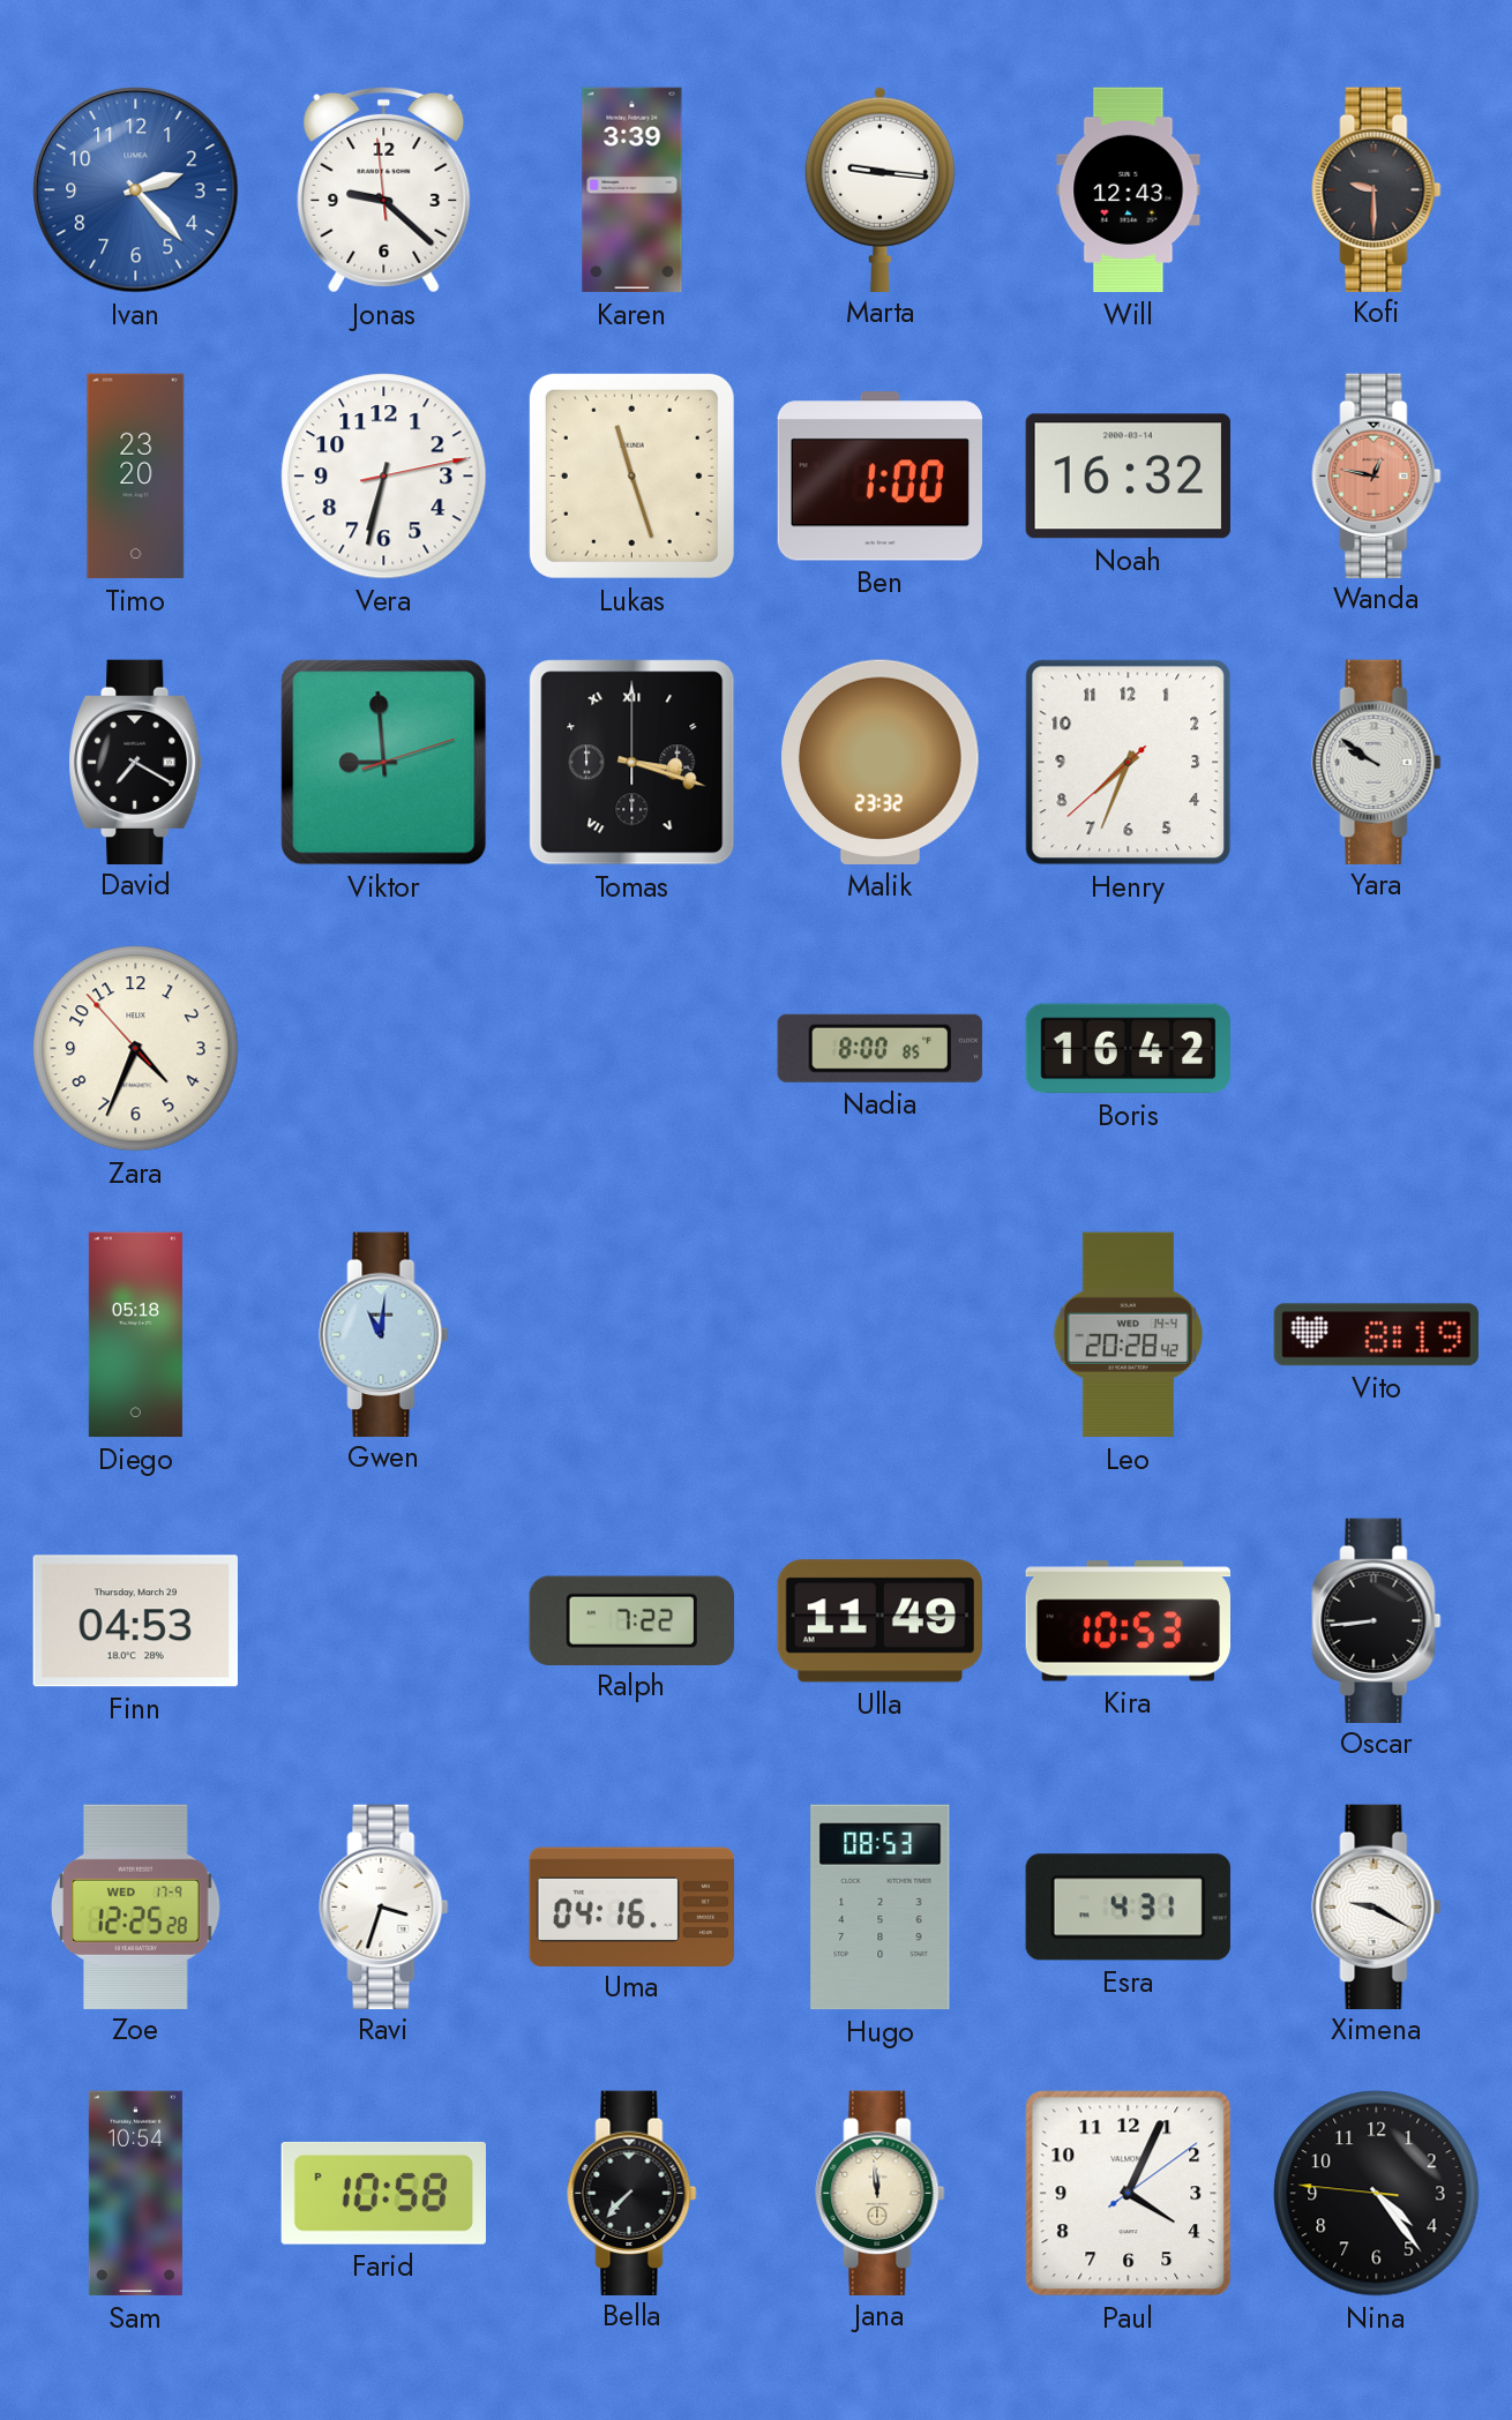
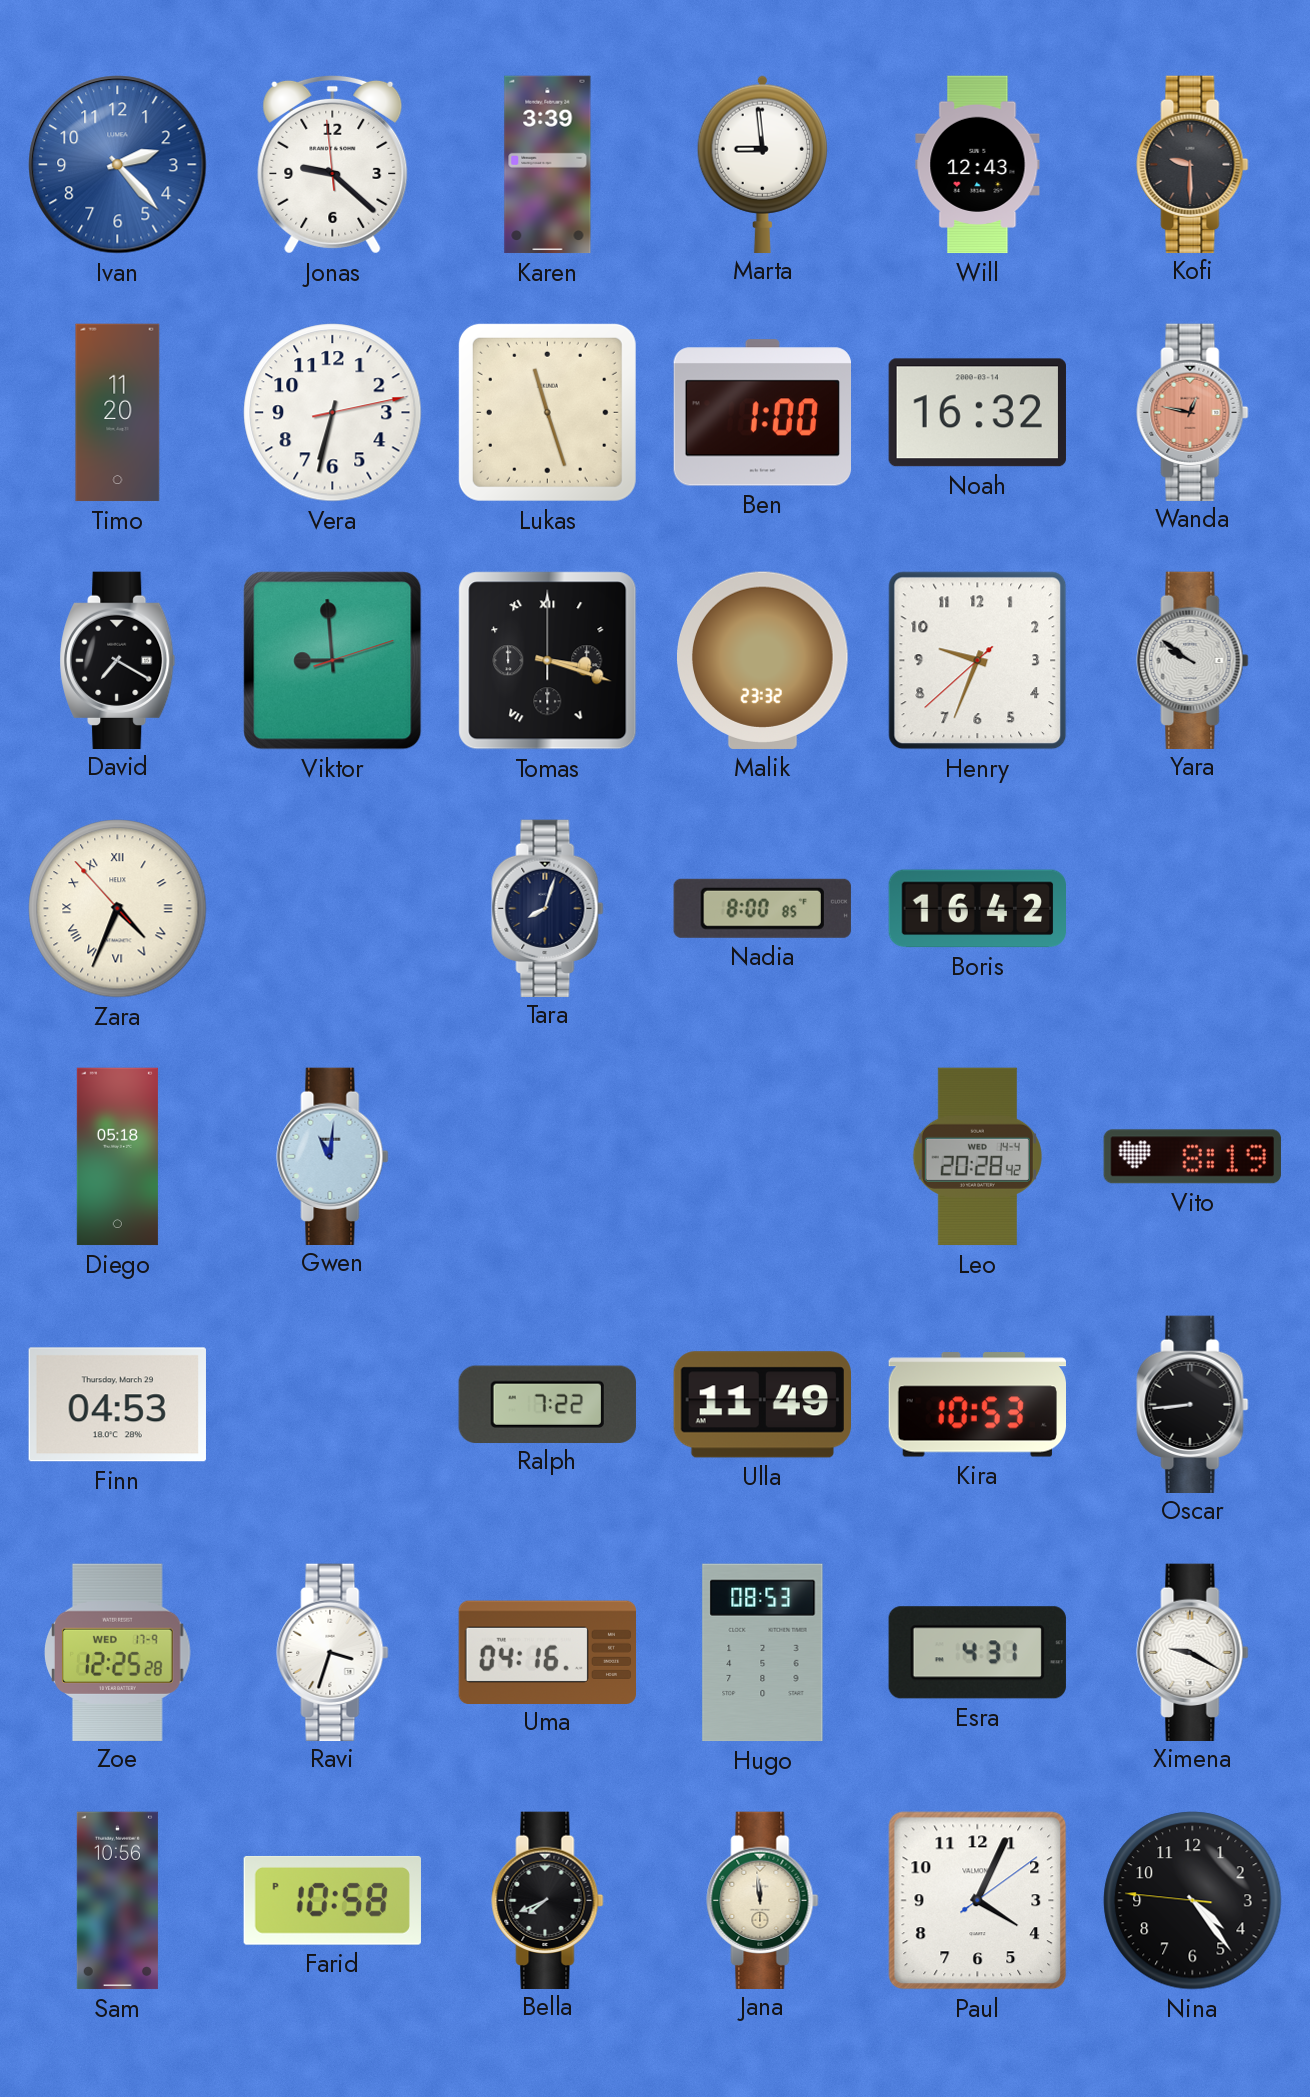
Marta: 9:16 -> 8:59 (762, 164)
Timo: 23:20 -> 11:20 (118, 413)
Henry: 7:33 -> 9:33 (978, 661)
Zara numerals: Arabic -> Roman (118, 909)
Tara: none -> 8:03 (548, 908)
Sam: 10:54 -> 10:56 (117, 1901)
Bella: 7:37 -> 7:41 (548, 1900)
